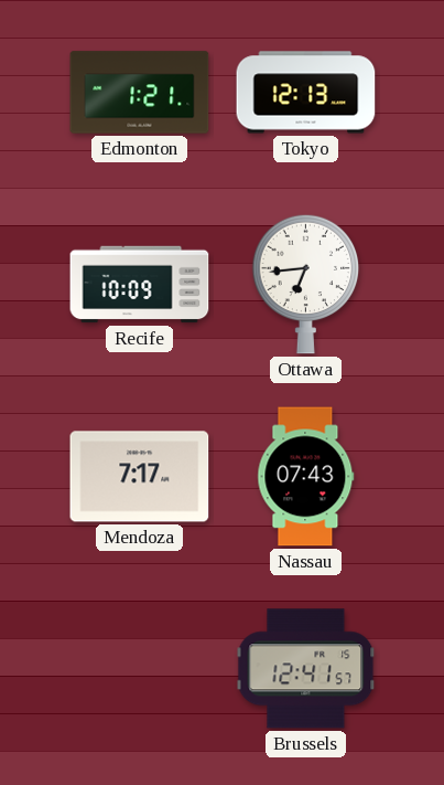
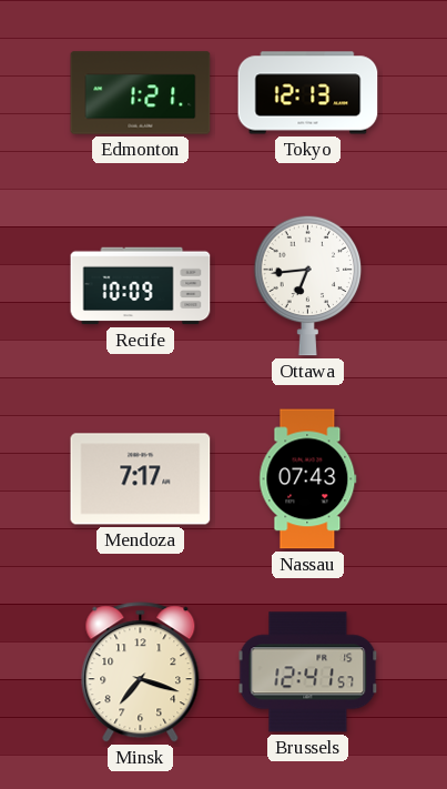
Minsk: none -> 7:18 (141, 672)
